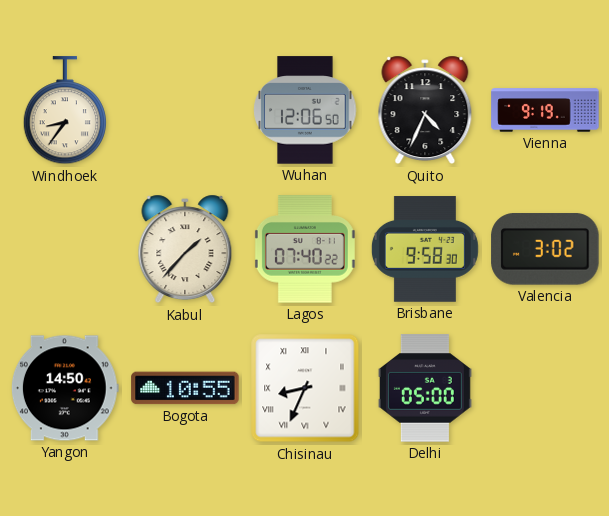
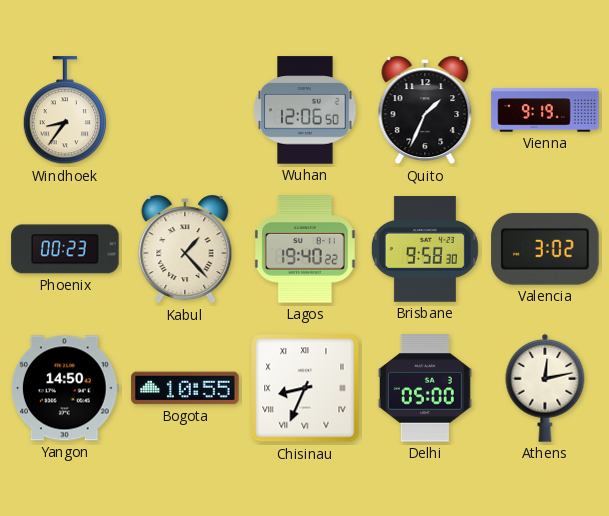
Quito: 4:34 -> 1:34 (425, 110)
Phoenix: none -> 00:23 (65, 249)
Kabul: 1:37 -> 1:23 (185, 249)
Lagos: 07:40 -> 19:40 (305, 249)
Athens: none -> 12:13 (545, 388)
